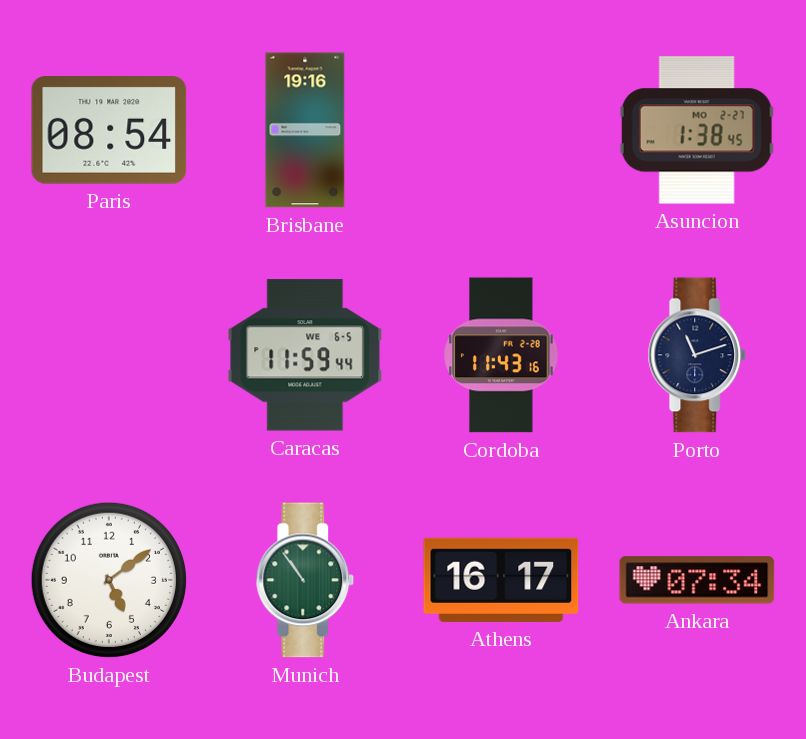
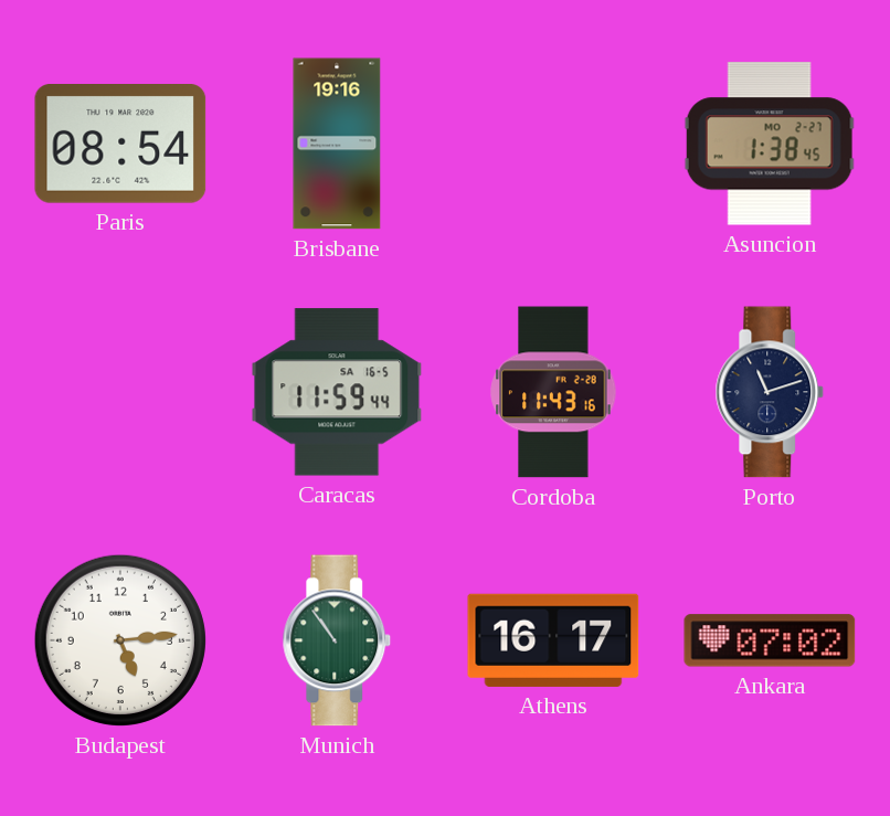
Caracas date: WE 6-5 -> SA 16-5 (337, 392)
Budapest: 5:09 -> 5:14 (120, 640)
Ankara: 07:34 -> 07:02 (770, 640)
